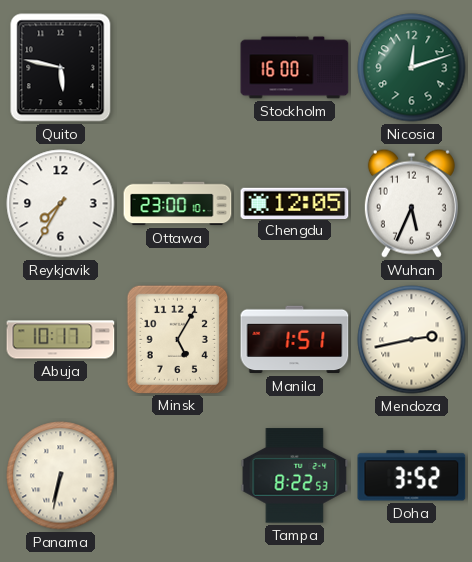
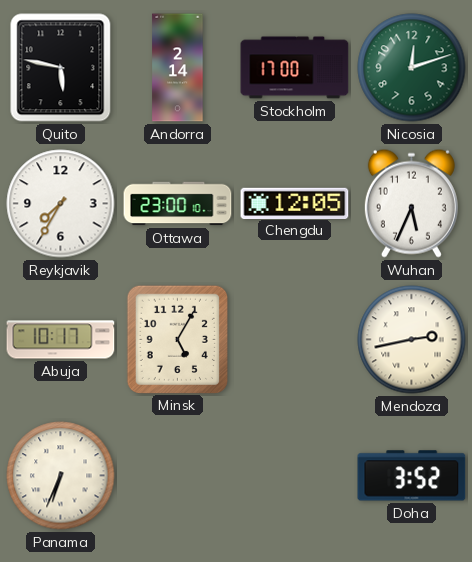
Andorra: none -> 2:14 (178, 68)
Stockholm: 16:00 -> 17:00 (295, 68)
Manila: 1:51 -> none (295, 340)
Panama: 6:32 -> 6:34 (61, 476)
Tampa: 8:22 -> none (295, 476)
